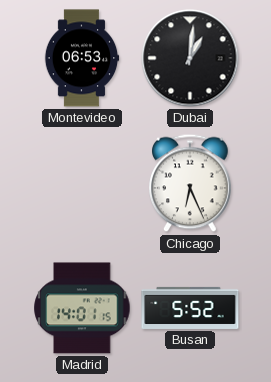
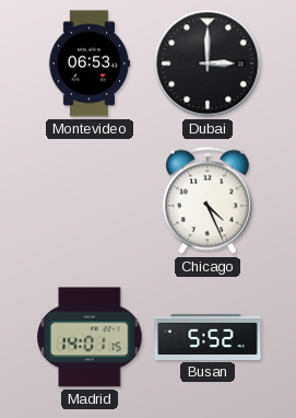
Dubai: 1:01 -> 3:00 (208, 63)
Chicago: 6:26 -> 4:26 (208, 200)
